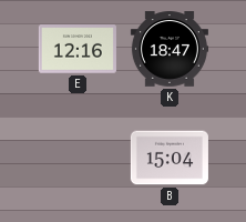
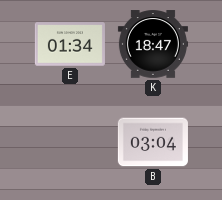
E: 12:16 -> 01:34 (70, 44)
B: 15:04 -> 03:04 (153, 142)
